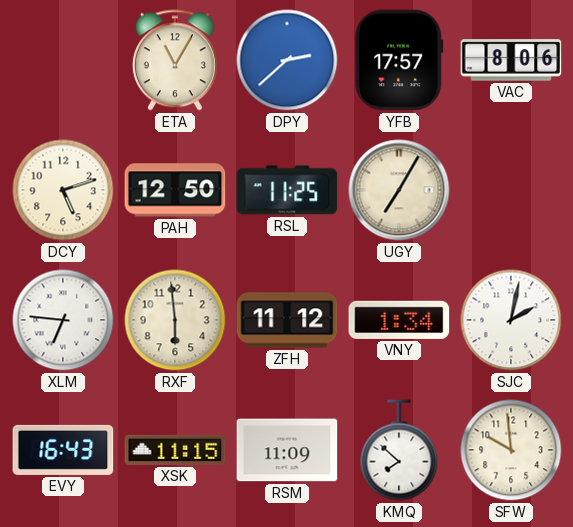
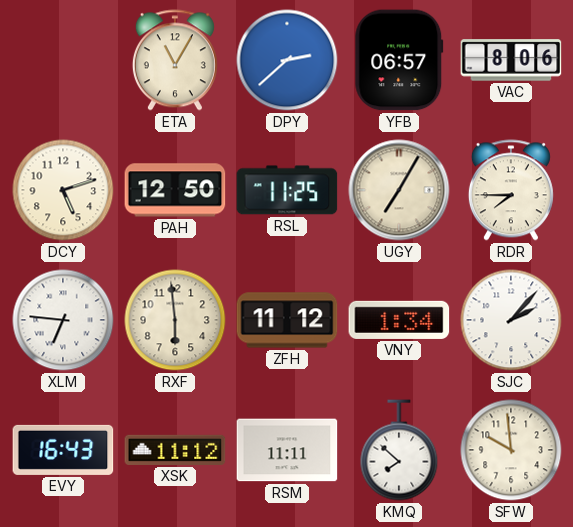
YFB: 17:57 -> 06:57 (399, 60)
RDR: none -> 7:45 (511, 190)
SJC: 2:02 -> 2:07 (511, 320)
XSK: 11:15 -> 11:12 (175, 450)
RSM: 11:09 -> 11:11 (287, 450)
